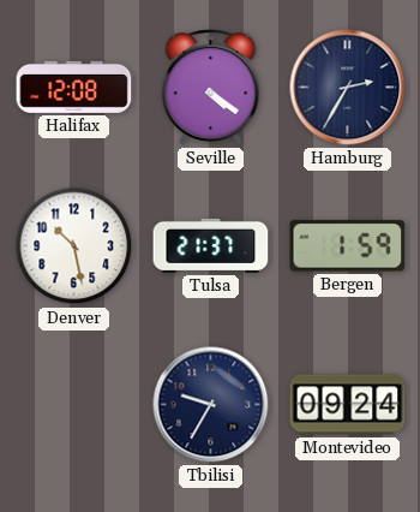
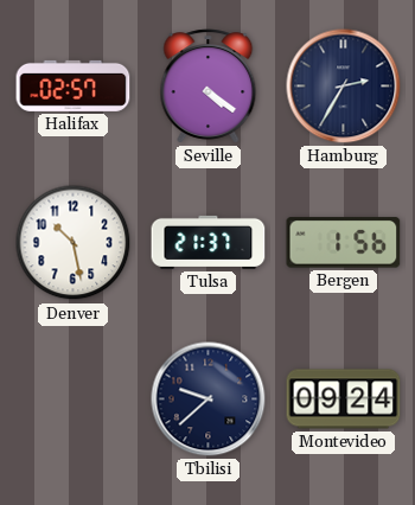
Halifax: 12:08 -> 02:57 (74, 85)
Bergen: 1:59 -> 1:56 (344, 243)
Tbilisi: 9:35 -> 9:38 (209, 399)
